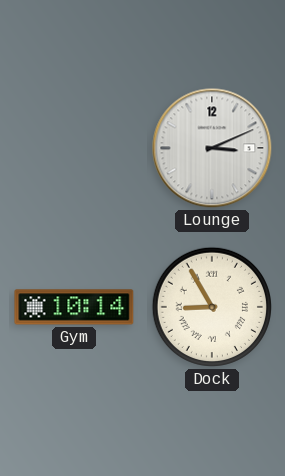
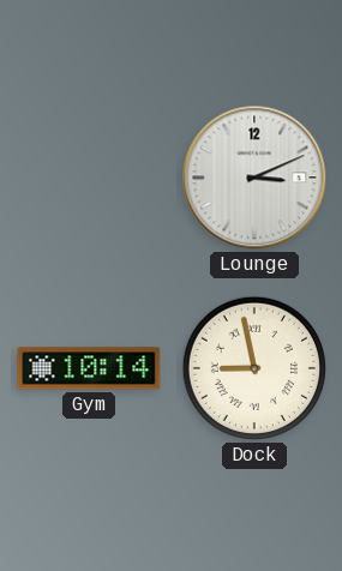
Dock: 8:55 -> 8:58 (254, 368)
